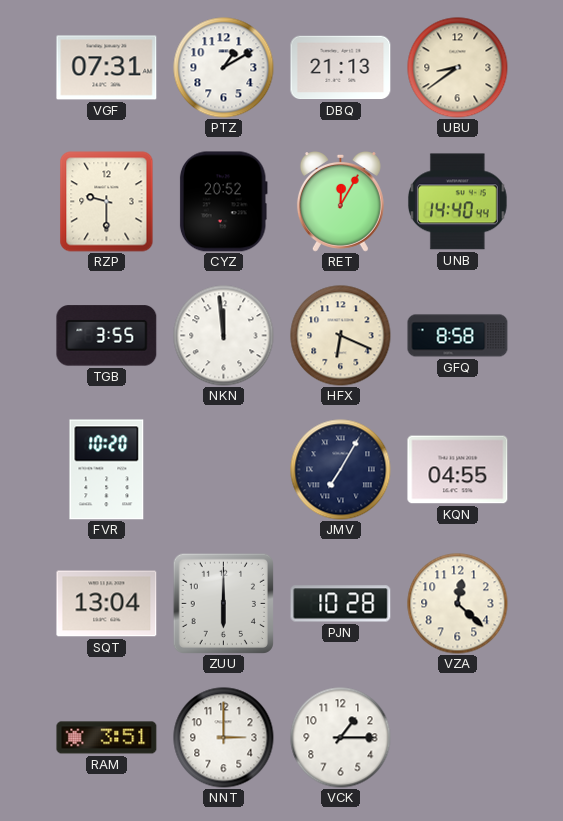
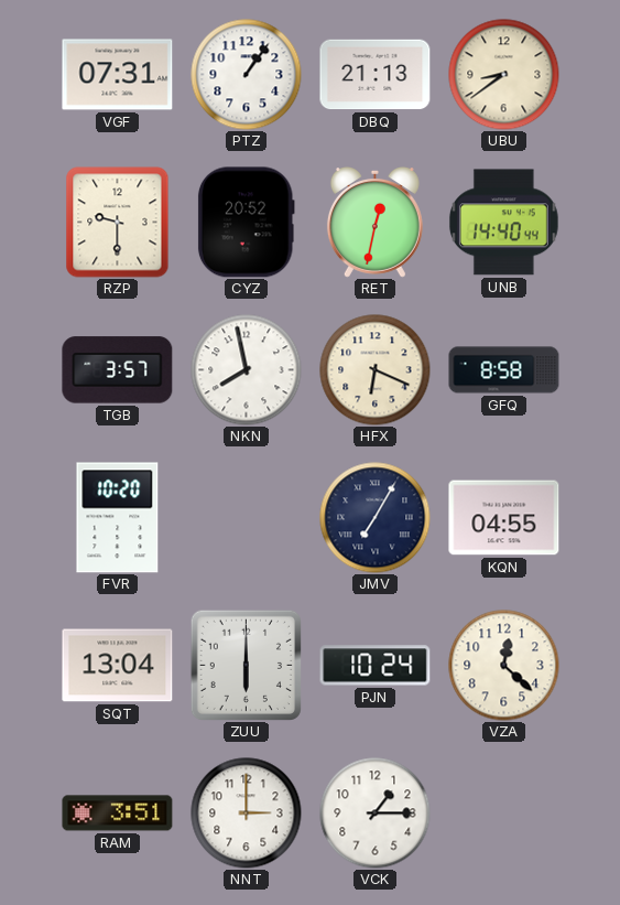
PTZ: 1:10 -> 1:06 (247, 75)
RET: 12:05 -> 12:32 (374, 223)
TGB: 3:55 -> 3:57 (118, 370)
NKN: 11:59 -> 7:58 (247, 370)
PJN: 10:28 -> 10:24 (376, 666)
